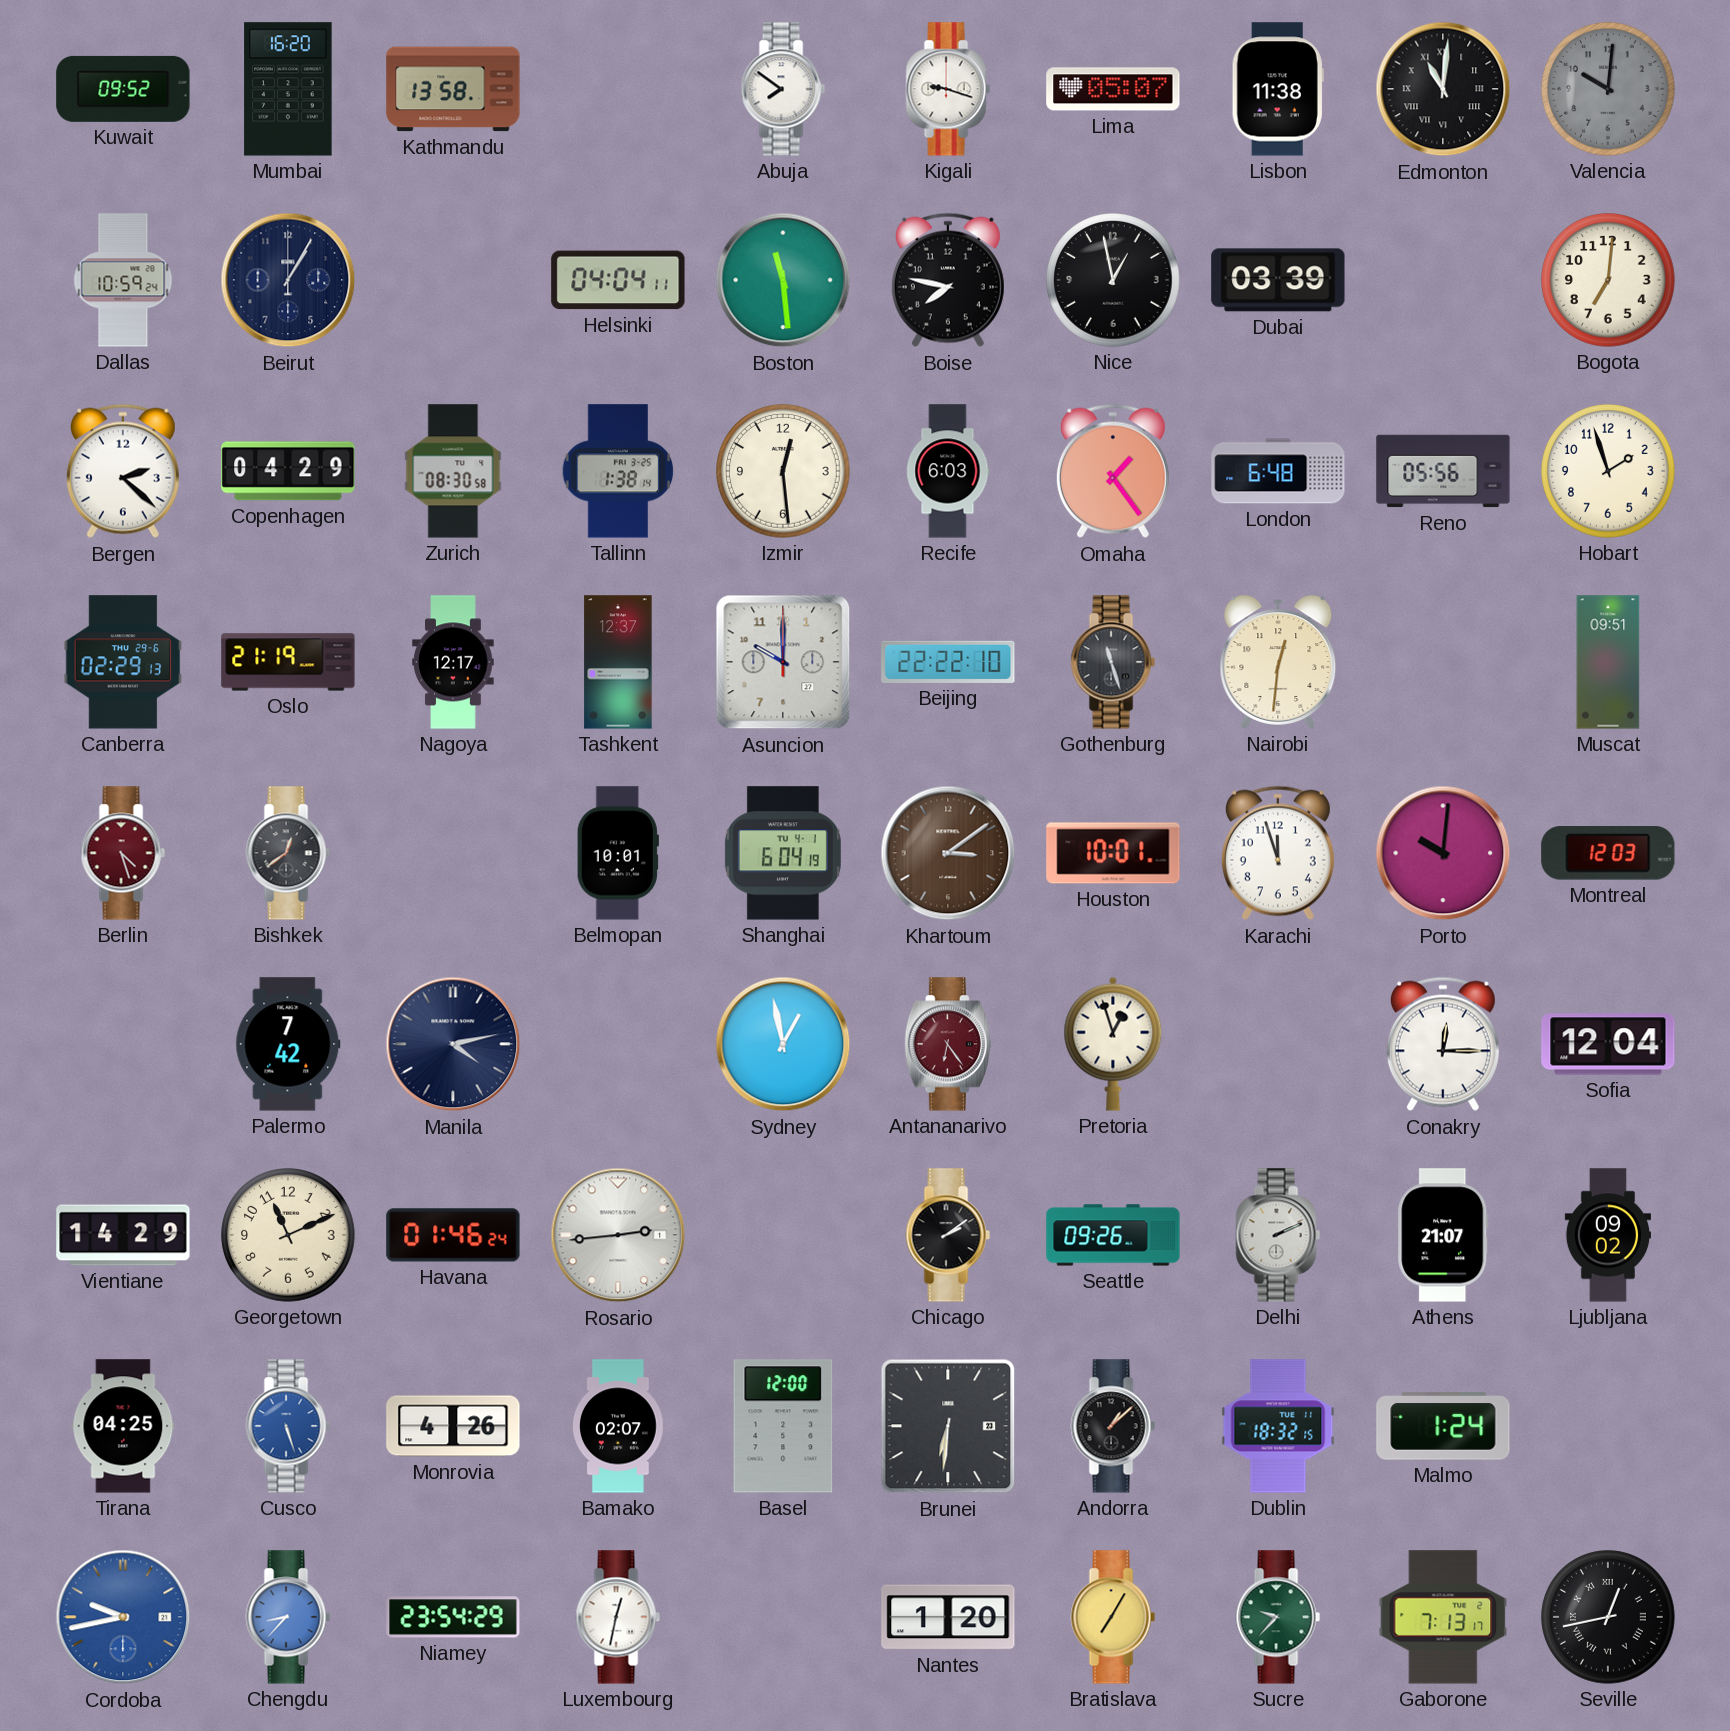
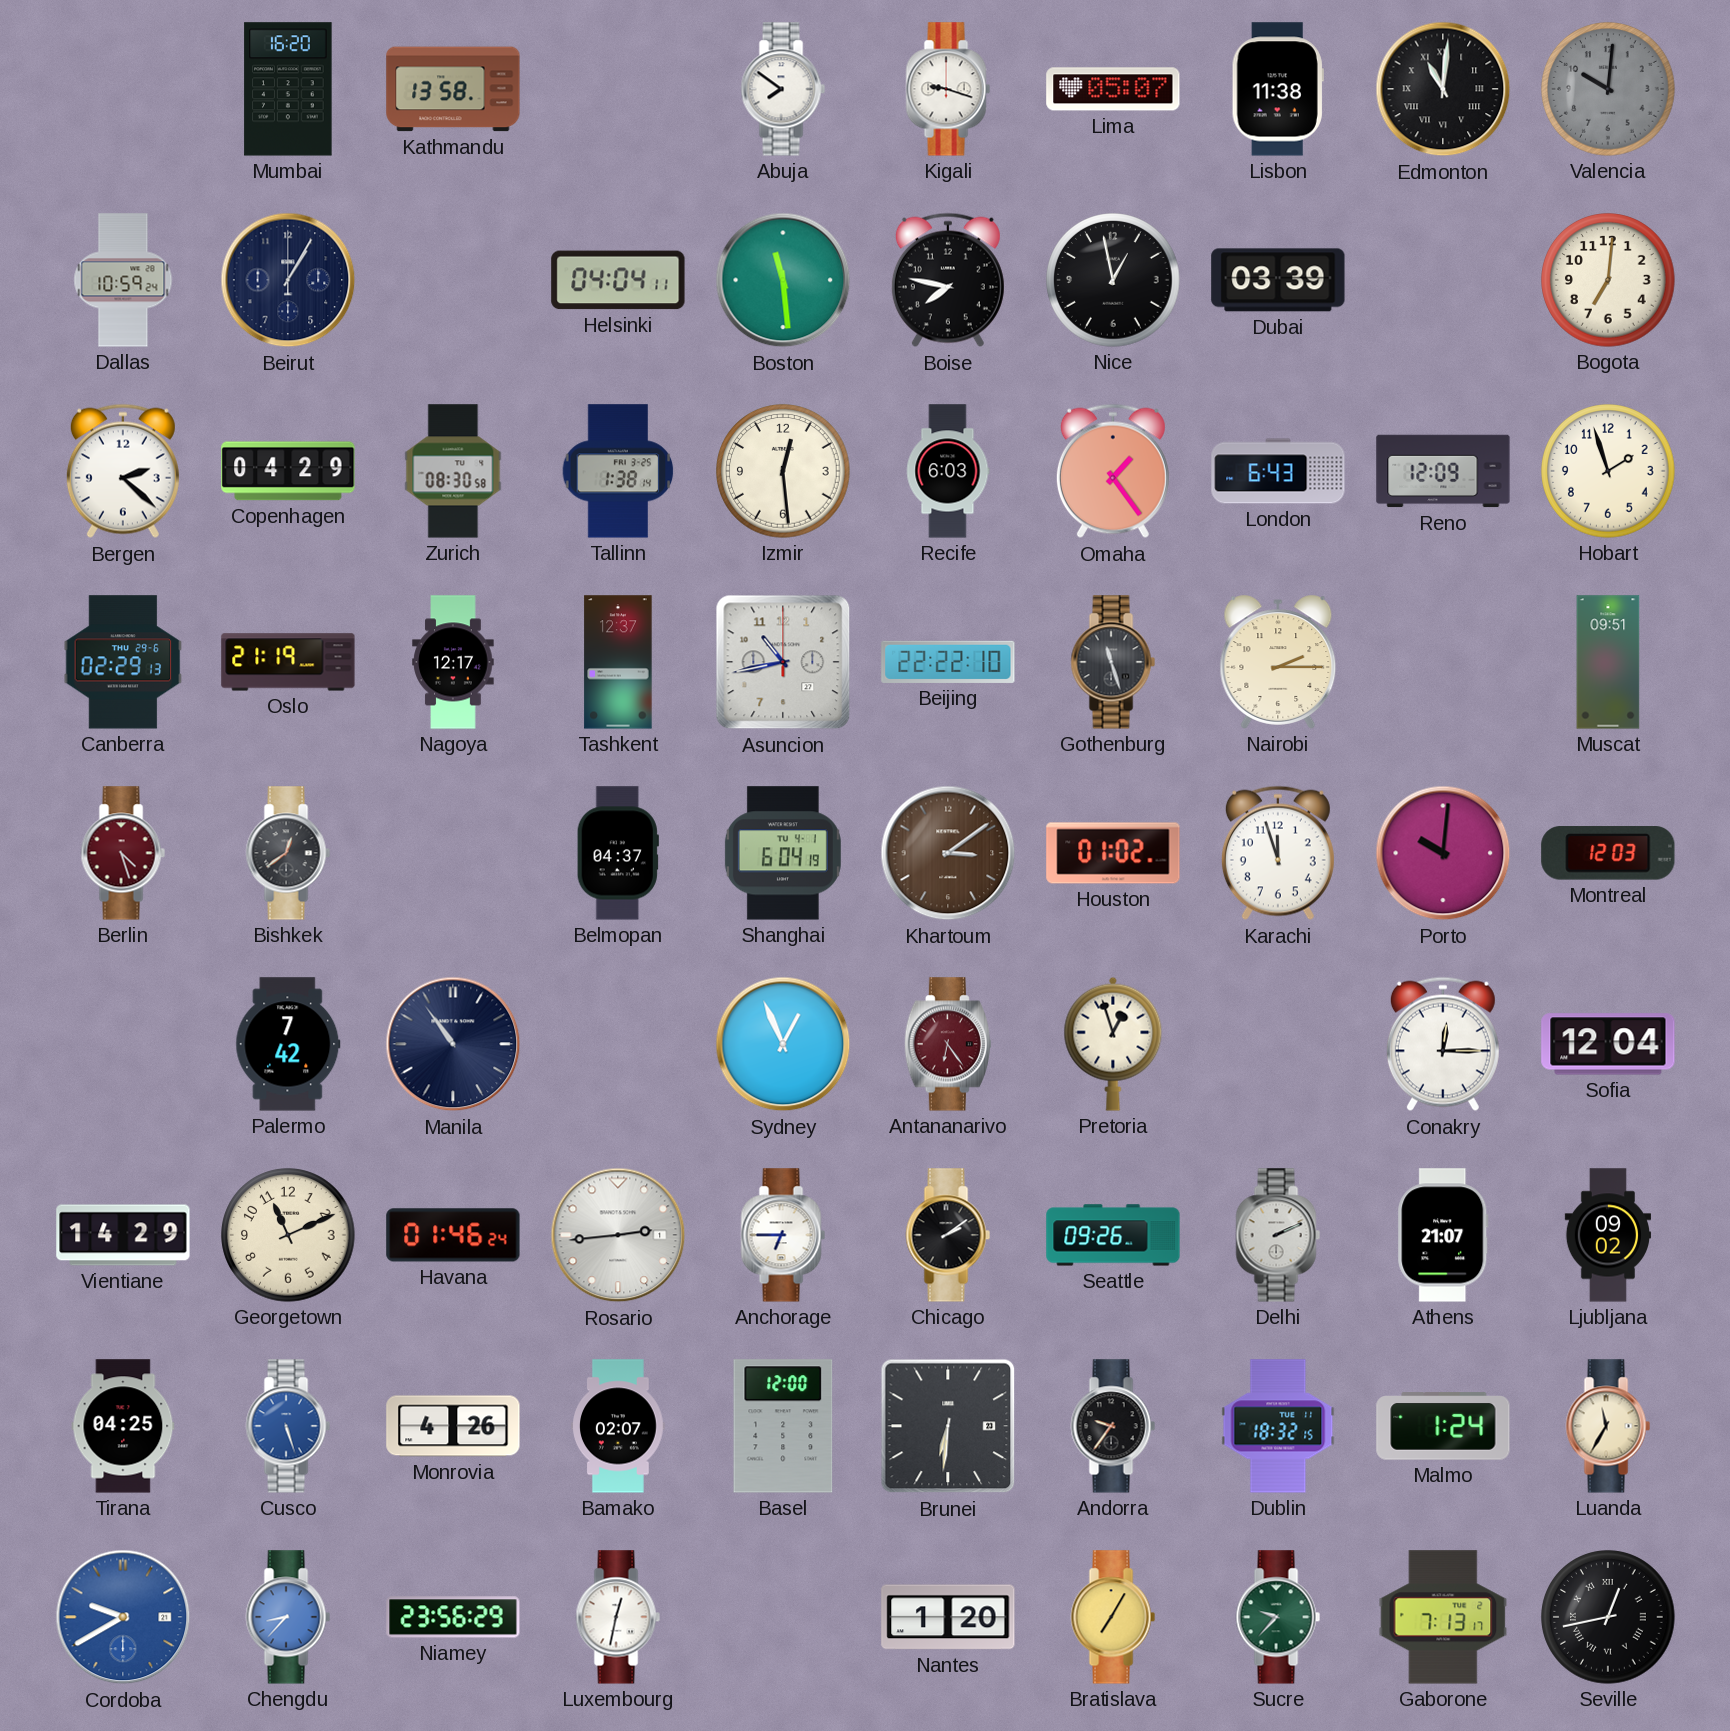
Kuwait: 09:52 -> none (123, 89)
London: 6:48 -> 6:43 (1278, 471)
Reno: 05:56 -> 12:09 (1443, 471)
Asuncion: 10:00 -> 10:43 (783, 662)
Nairobi: 12:31 -> 2:15 (1278, 662)
Belmopan: 10:01 -> 04:37 (618, 853)
Houston: 10:01 -> 01:02 (1113, 853)
Manila: 4:13 -> 10:54 (453, 1044)
Sydney: 12:58 -> 12:56 (783, 1044)
Anchorage: none -> 6:45 (783, 1235)
Andorra: 1:08 -> 9:36 (1113, 1426)
Luanda: none -> 11:35 (1608, 1426)
Cordoba: 9:43 -> 9:40 (123, 1617)
Niamey: 23:54 -> 23:56 (453, 1617)
